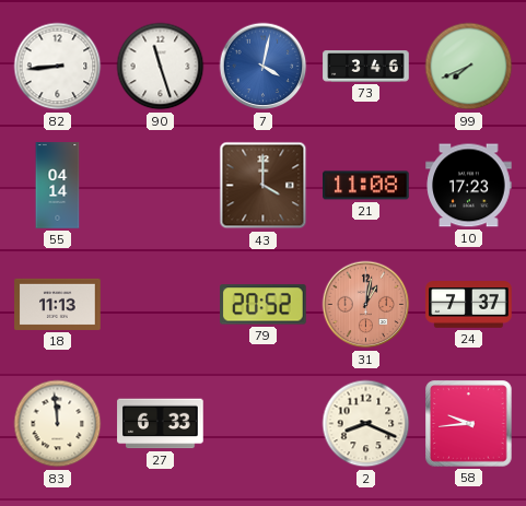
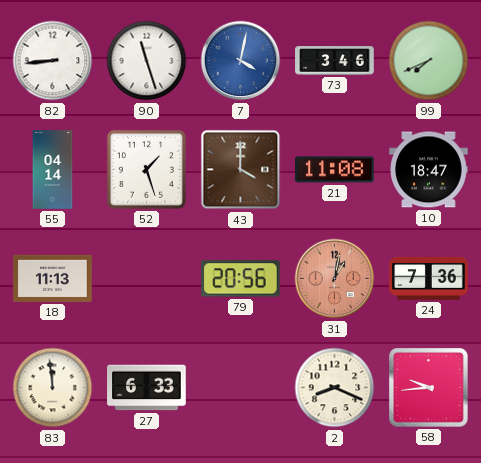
52: none -> 1:27 (146, 169)
10: 17:23 -> 18:47 (429, 170)
79: 20:52 -> 20:56 (241, 279)
24: 7:37 -> 7:36 (429, 279)
